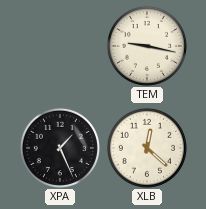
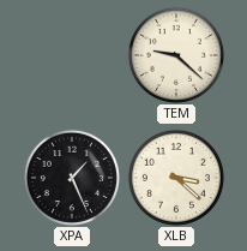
TEM: 9:17 -> 9:22 (176, 55)
XLB: 12:22 -> 3:22 (176, 178)
